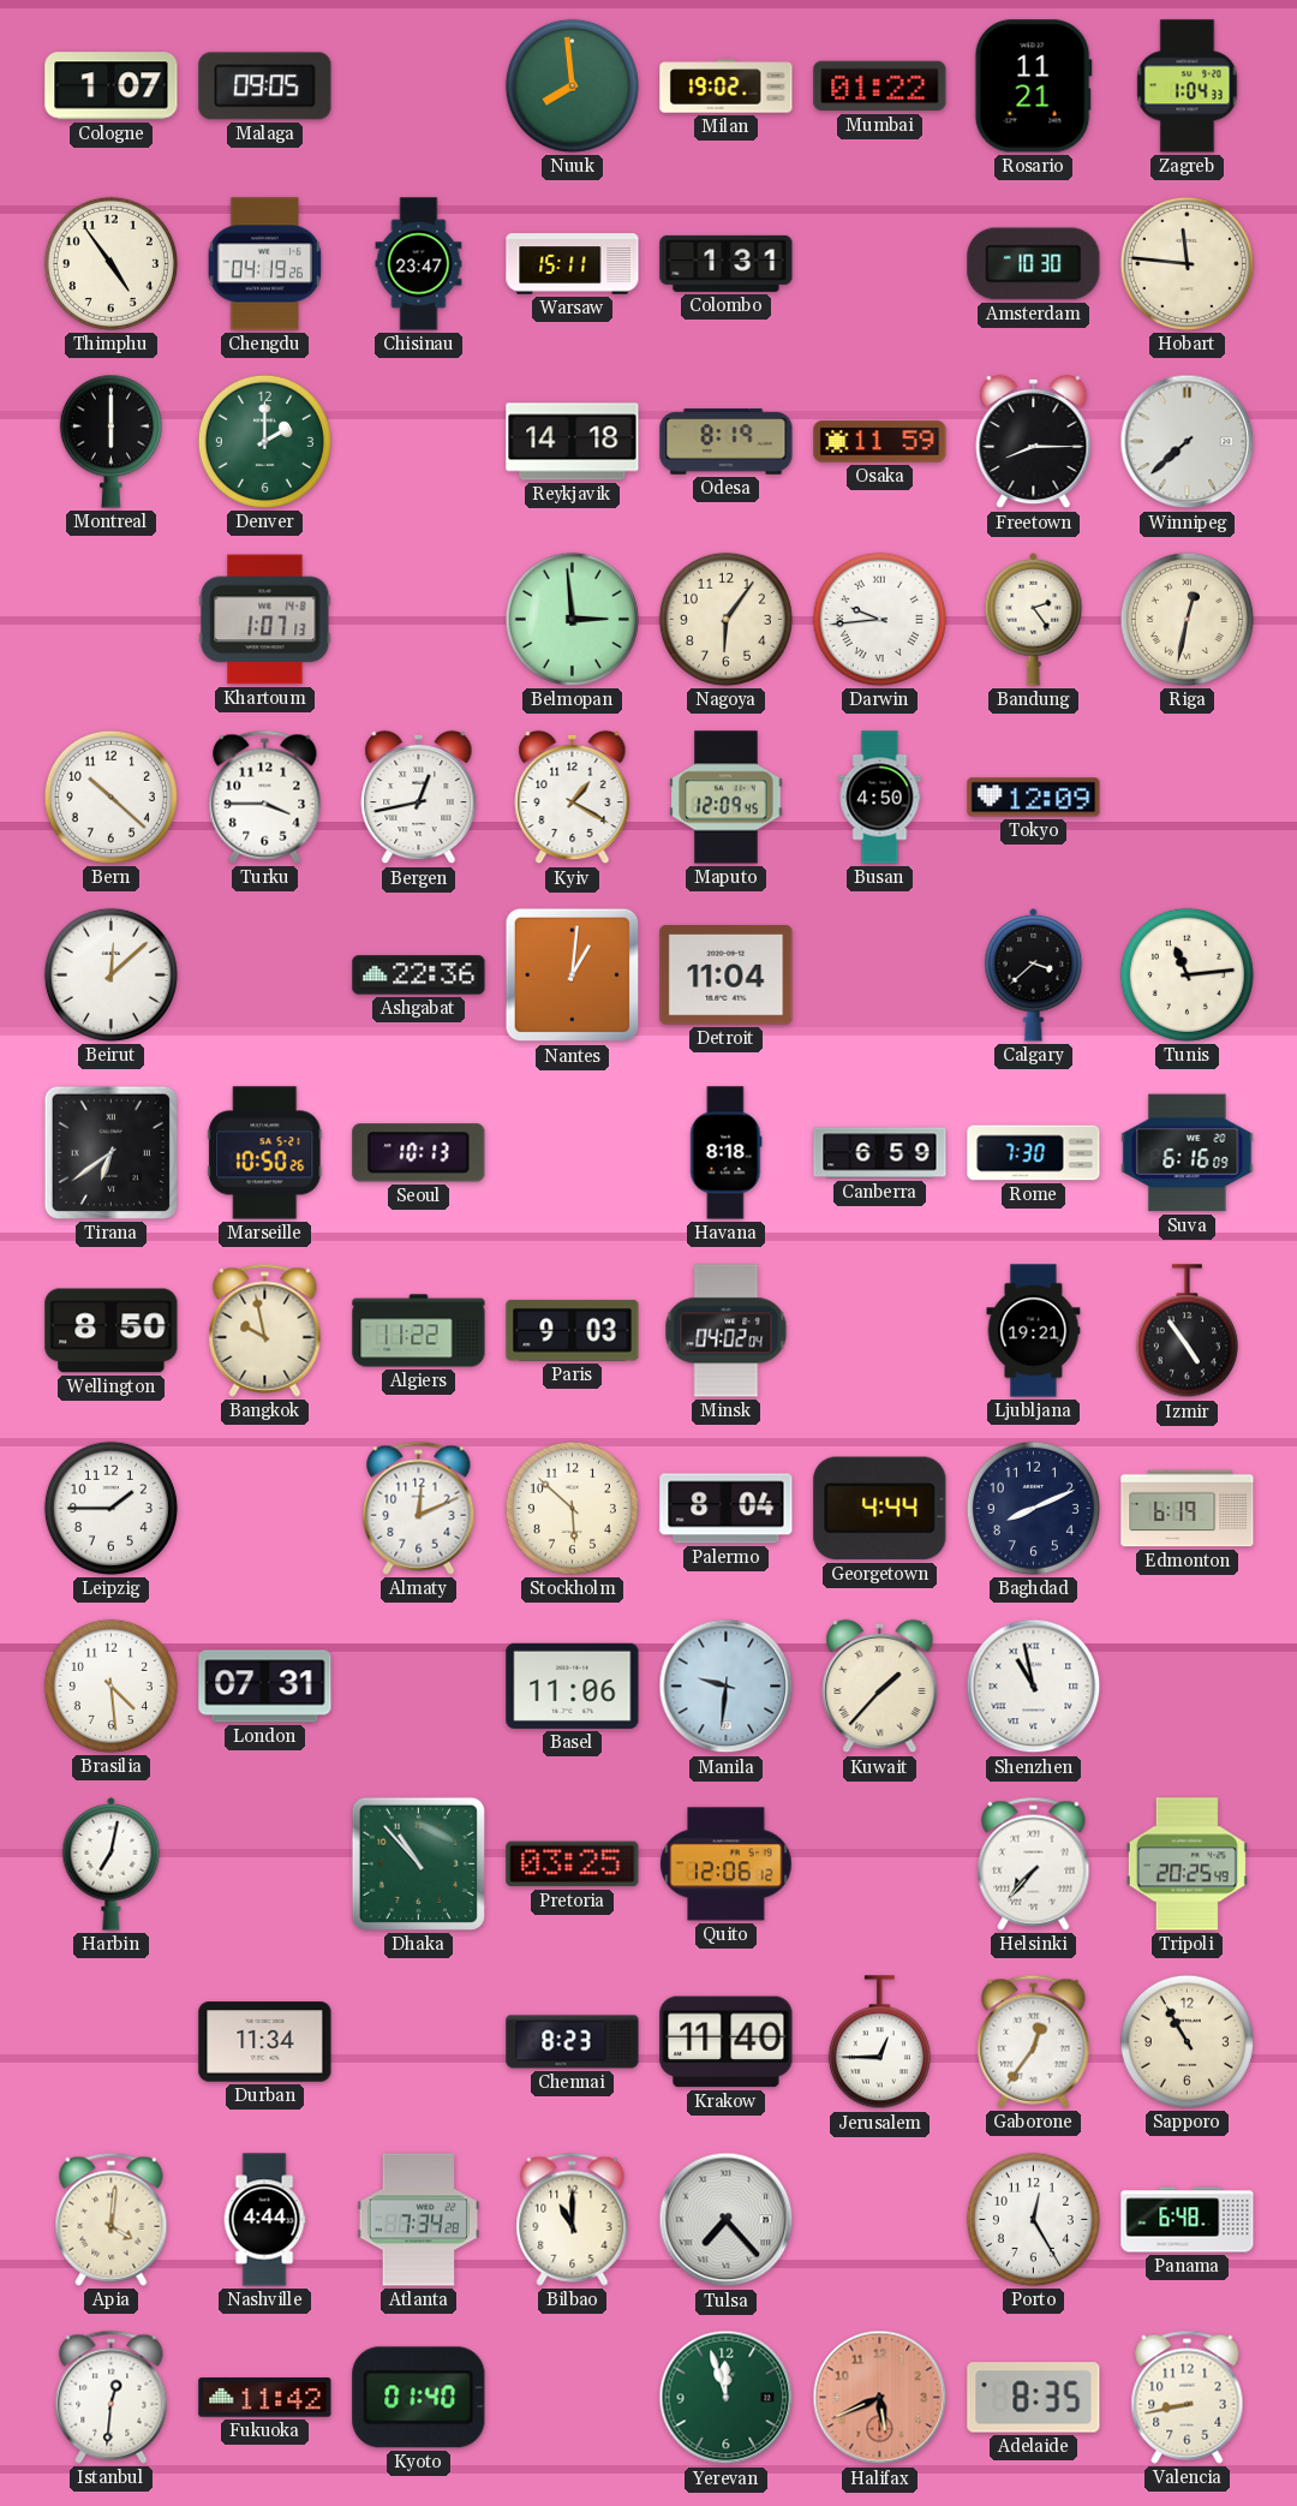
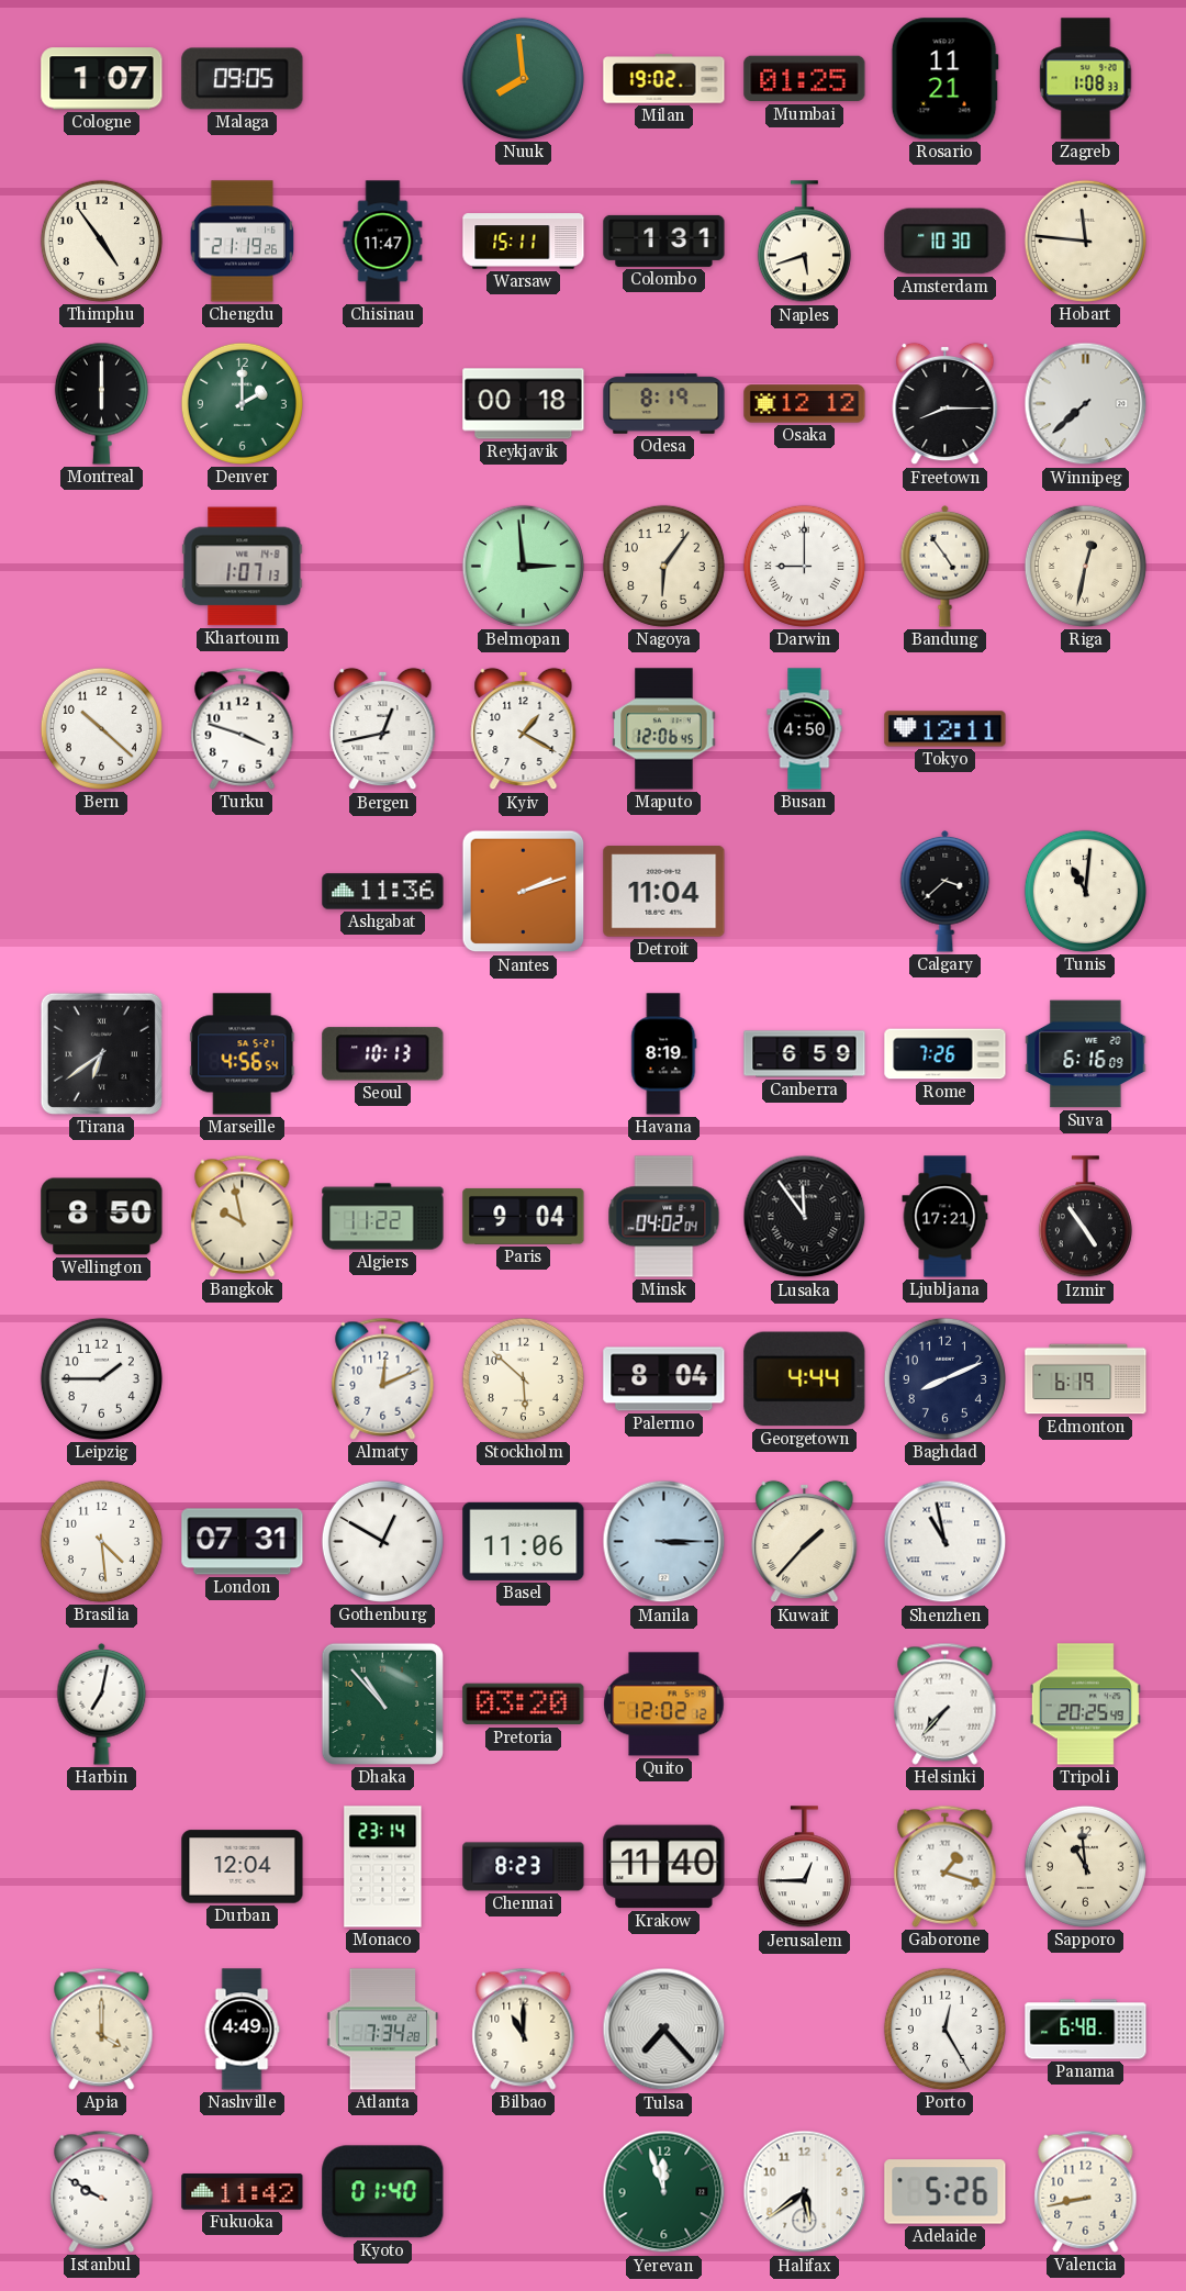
Mumbai: 01:22 -> 01:25 (805, 79)
Zagreb: 1:04 -> 1:08 (1086, 79)
Chengdu: 04:19 -> 21:19 (243, 242)
Chisinau: 23:47 -> 11:47 (383, 242)
Naples: none -> 5:42 (804, 242)
Reykjavik: 14:18 -> 00:18 (524, 404)
Osaka: 11:59 -> 12:12 (805, 404)
Darwin: 9:44 -> 9:00 (804, 566)
Bandung: 2:24 -> 4:54 (946, 566)
Turku: 3:45 -> 3:48 (243, 728)
Maputo: 12:09 -> 12:06 (664, 729)
Tokyo: 12:09 -> 12:11 (946, 729)
Beirut: 12:08 -> none (110, 974)
Ashgabat: 22:36 -> 11:36 (383, 892)
Nantes: 1:01 -> 2:12 (524, 892)
Tunis: 11:14 -> 11:01 (1085, 891)
Marseille: 10:50 -> 4:56 (243, 1054)
Havana: 8:18 -> 8:19 (664, 1054)
Rome: 7:30 -> 7:26 (946, 1054)
Paris: 9:03 -> 9:04 (524, 1216)
Lusaka: none -> 11:54 (805, 1217)
Ljubljana: 19:21 -> 17:21 (946, 1217)
Gothenburg: none -> 12:50 (382, 1541)
Manila: 9:31 -> 3:15 (664, 1542)
Pretoria: 03:25 -> 03:20 (524, 1705)
Quito: 12:06 -> 12:02 (664, 1705)
Durban: 11:34 -> 12:04 (243, 1867)
Monaco: none -> 23:14 (383, 1867)
Gaborone: 12:36 -> 1:18 (946, 1866)
Sapporo: 10:55 -> 10:59 (1085, 1866)
Apia: 4:01 -> 4:00 (102, 2029)
Nashville: 4:44 -> 4:49 (242, 2030)
Istanbul: 12:31 -> 9:50 (102, 2191)
Halifax: 5:41 -> 5:39 (805, 2192)
Halifax dial: salmon -> white (805, 2192)
Adelaide: 8:35 -> 5:26 (946, 2192)
